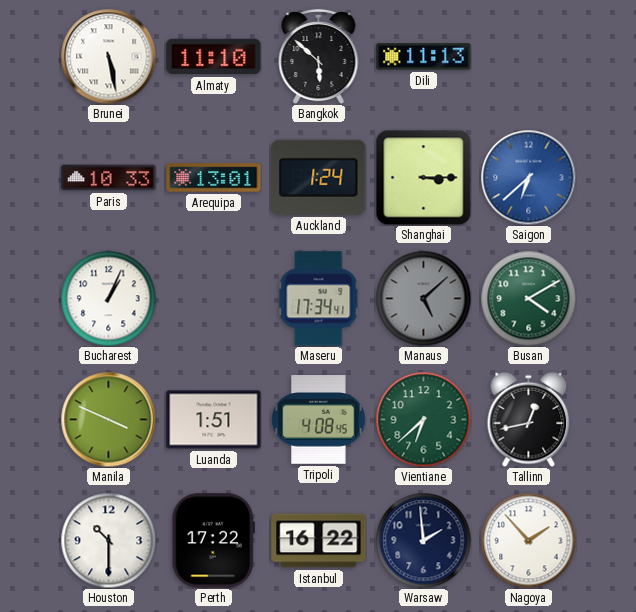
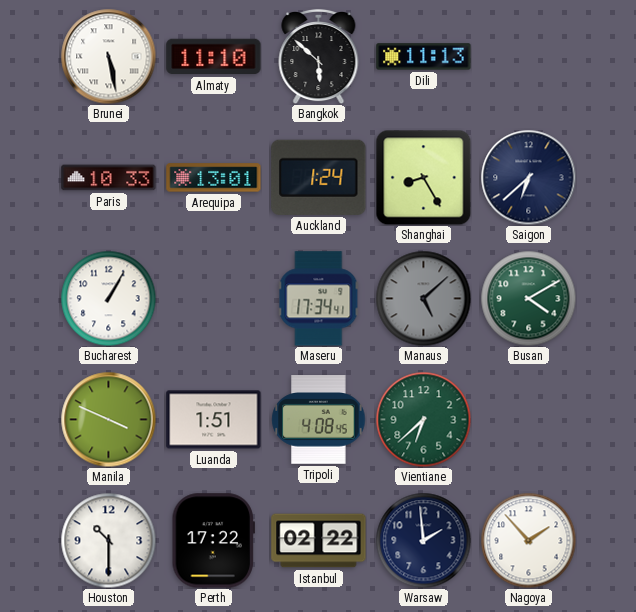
Shanghai: 3:15 -> 8:25 (423, 177)
Saigon dial: blue -> navy (528, 177)
Bucharest: 1:04 -> 1:05 (108, 298)
Tallinn: 12:43 -> none (529, 419)
Istanbul: 16:22 -> 02:22 (319, 541)
